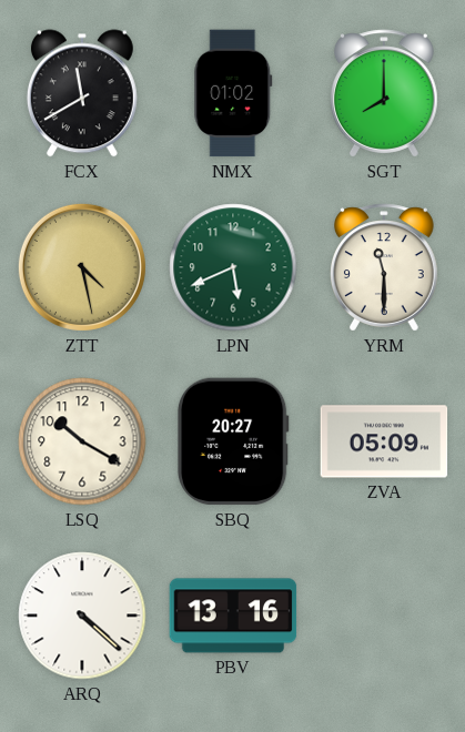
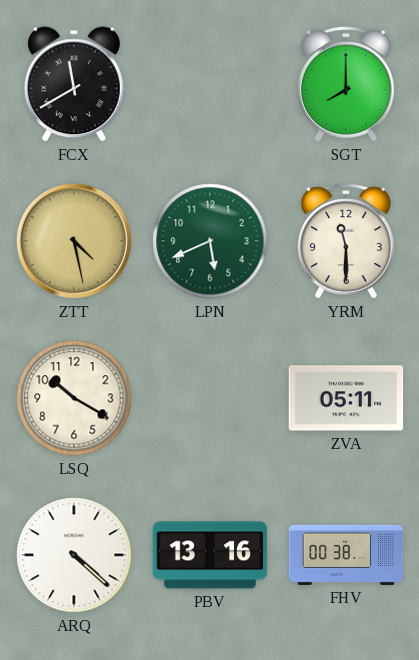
NMX: 01:02 -> none (233, 93)
SBQ: 20:27 -> none (233, 441)
ZVA: 05:09 -> 05:11 (346, 398)
FHV: none -> 00:38 (346, 555)
